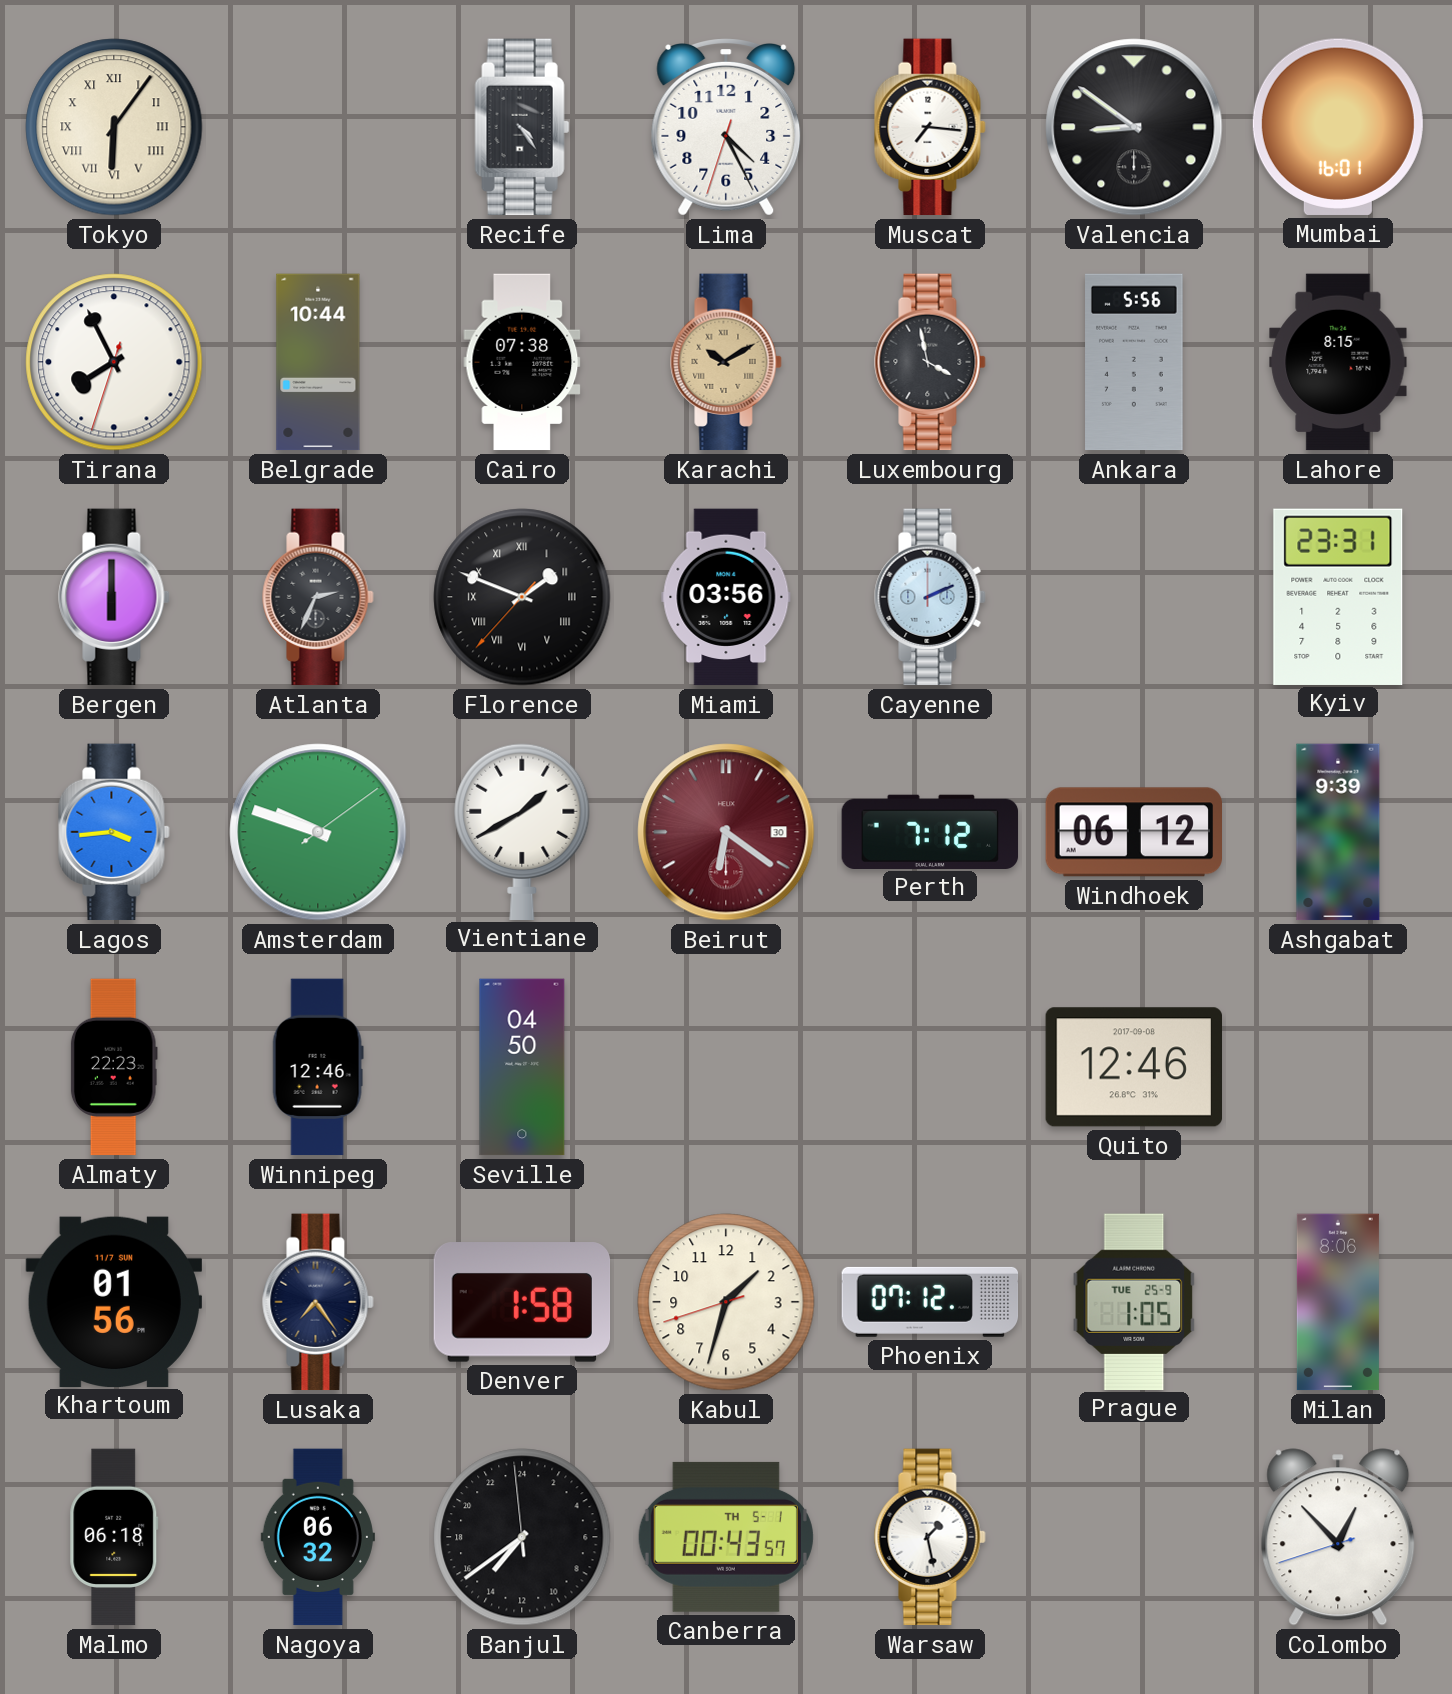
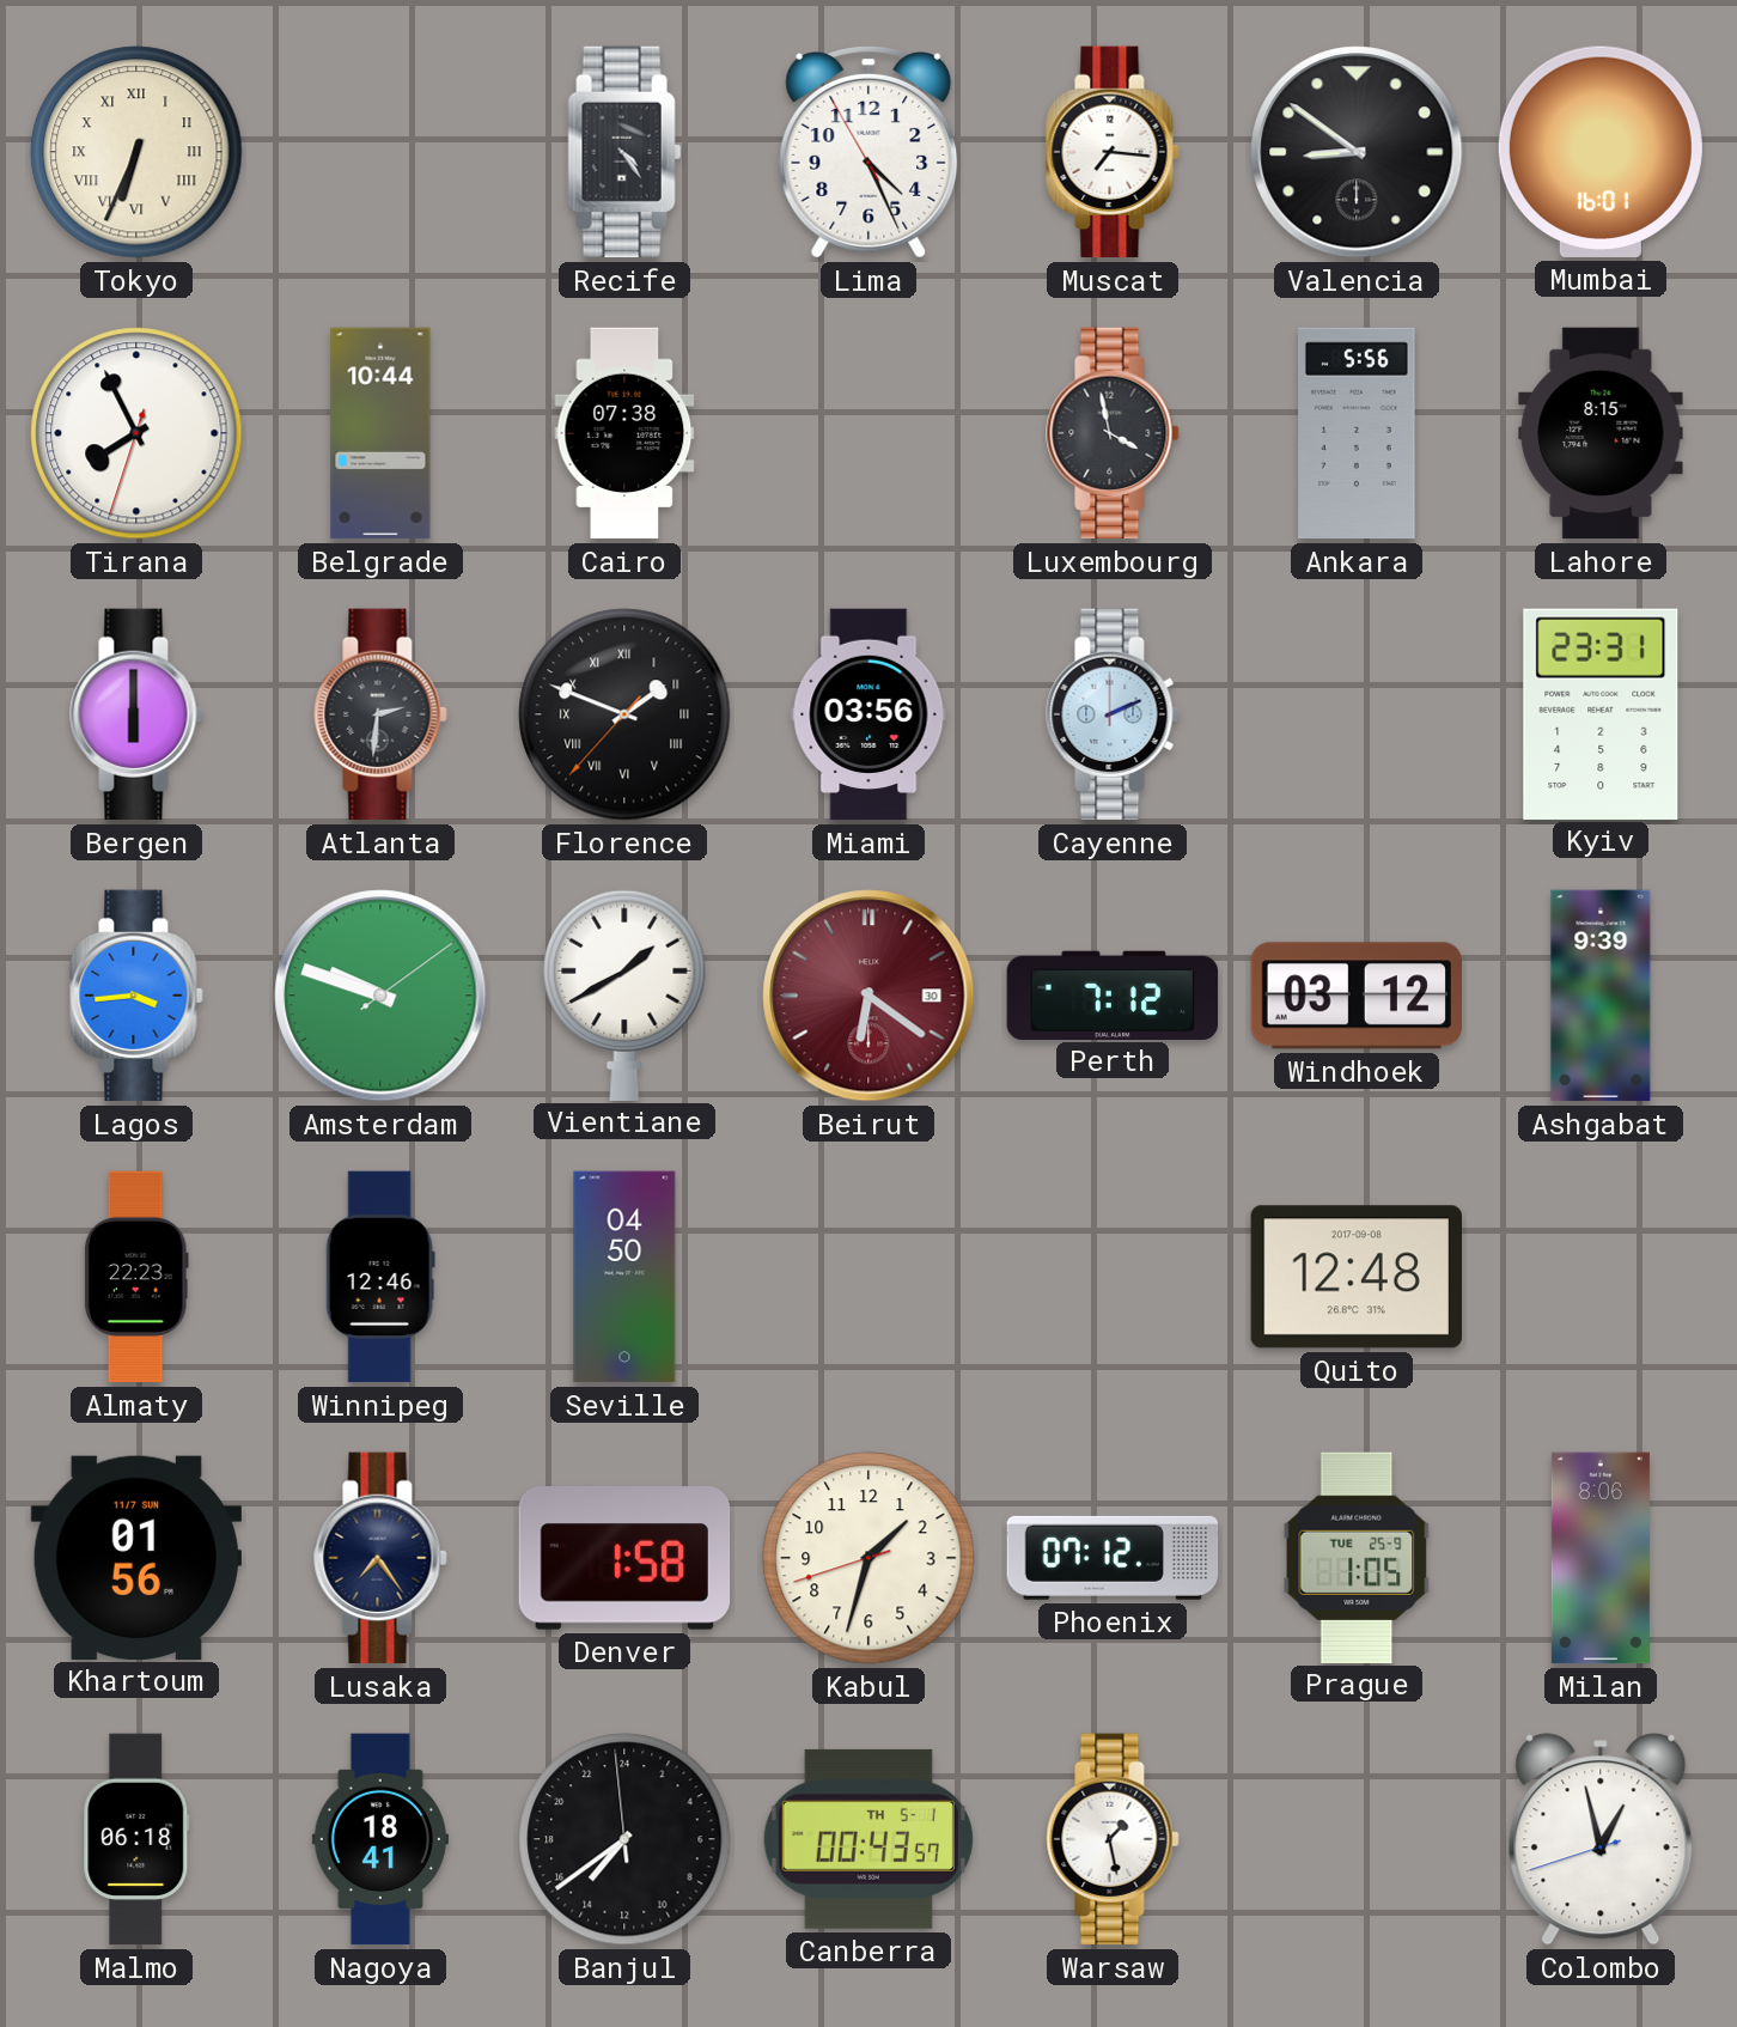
Tokyo: 6:06 -> 6:34 (136, 152)
Lima: 4:25:33 -> 4:25:55 (868, 152)
Karachi: 10:10 -> none (726, 362)
Atlanta: 2:34 -> 2:31 (380, 714)
Windhoek: 06:12 -> 03:12 (1355, 996)
Quito: 12:46 -> 12:48 (1355, 1277)
Nagoya: 06:32 -> 18:41 (380, 1839)
Colombo: 12:52 -> 12:57 (1601, 1839)
